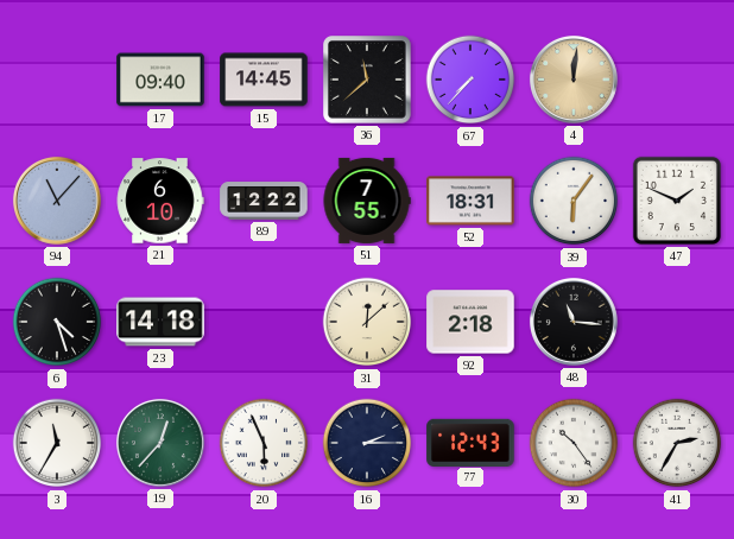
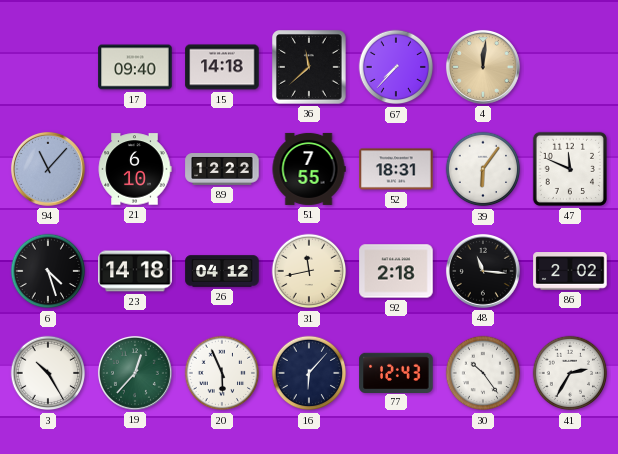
15: 14:45 -> 14:18 (222, 67)
47: 1:49 -> 11:49 (570, 169)
26: none -> 04:12 (222, 271)
31: 12:08 -> 11:43 (309, 271)
86: none -> 2:02 (570, 271)
3: 11:35 -> 10:25 (48, 373)
16: 2:15 -> 6:07 (309, 373)
